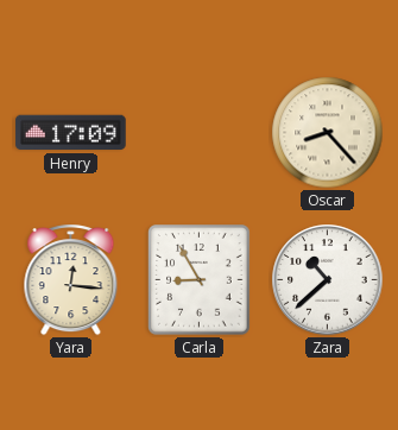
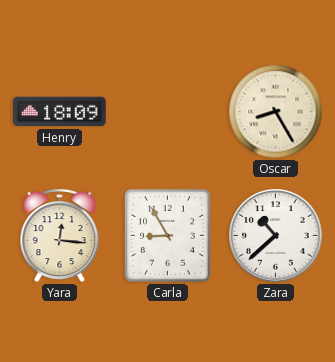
Henry: 17:09 -> 18:09 (60, 112)
Oscar: 8:23 -> 8:25 (276, 112)
